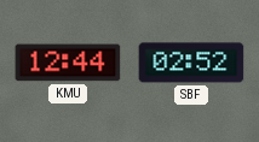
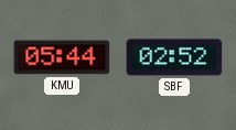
KMU: 12:44 -> 05:44 (62, 57)
